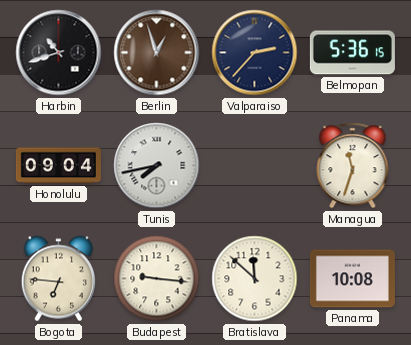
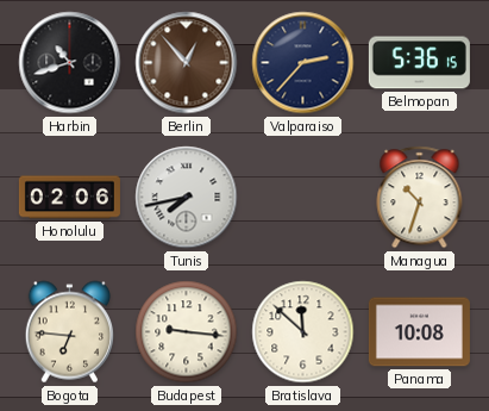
Berlin: 12:57 -> 12:53 (187, 63)
Honolulu: 09:04 -> 02:06 (69, 198)
Managua: 11:33 -> 10:33 (420, 198)
